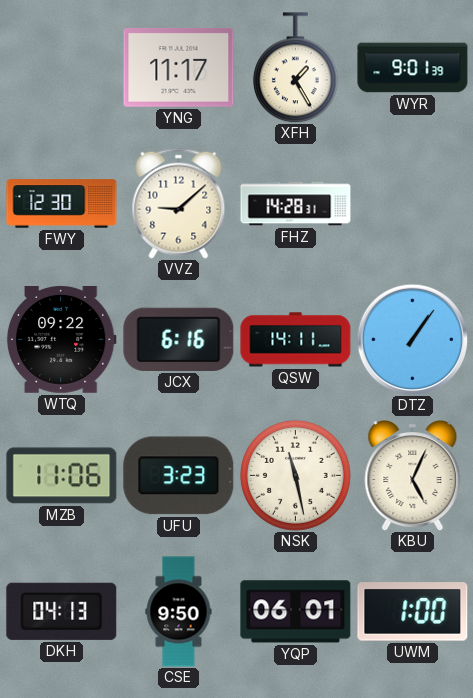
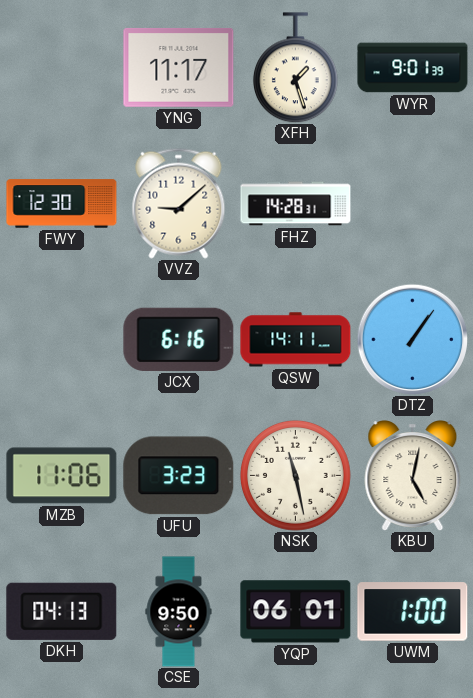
XFH: 1:25 -> 1:27 (295, 68)
WTQ: 09:22 -> none (61, 339)
KBU: 5:04 -> 5:02 (413, 476)
